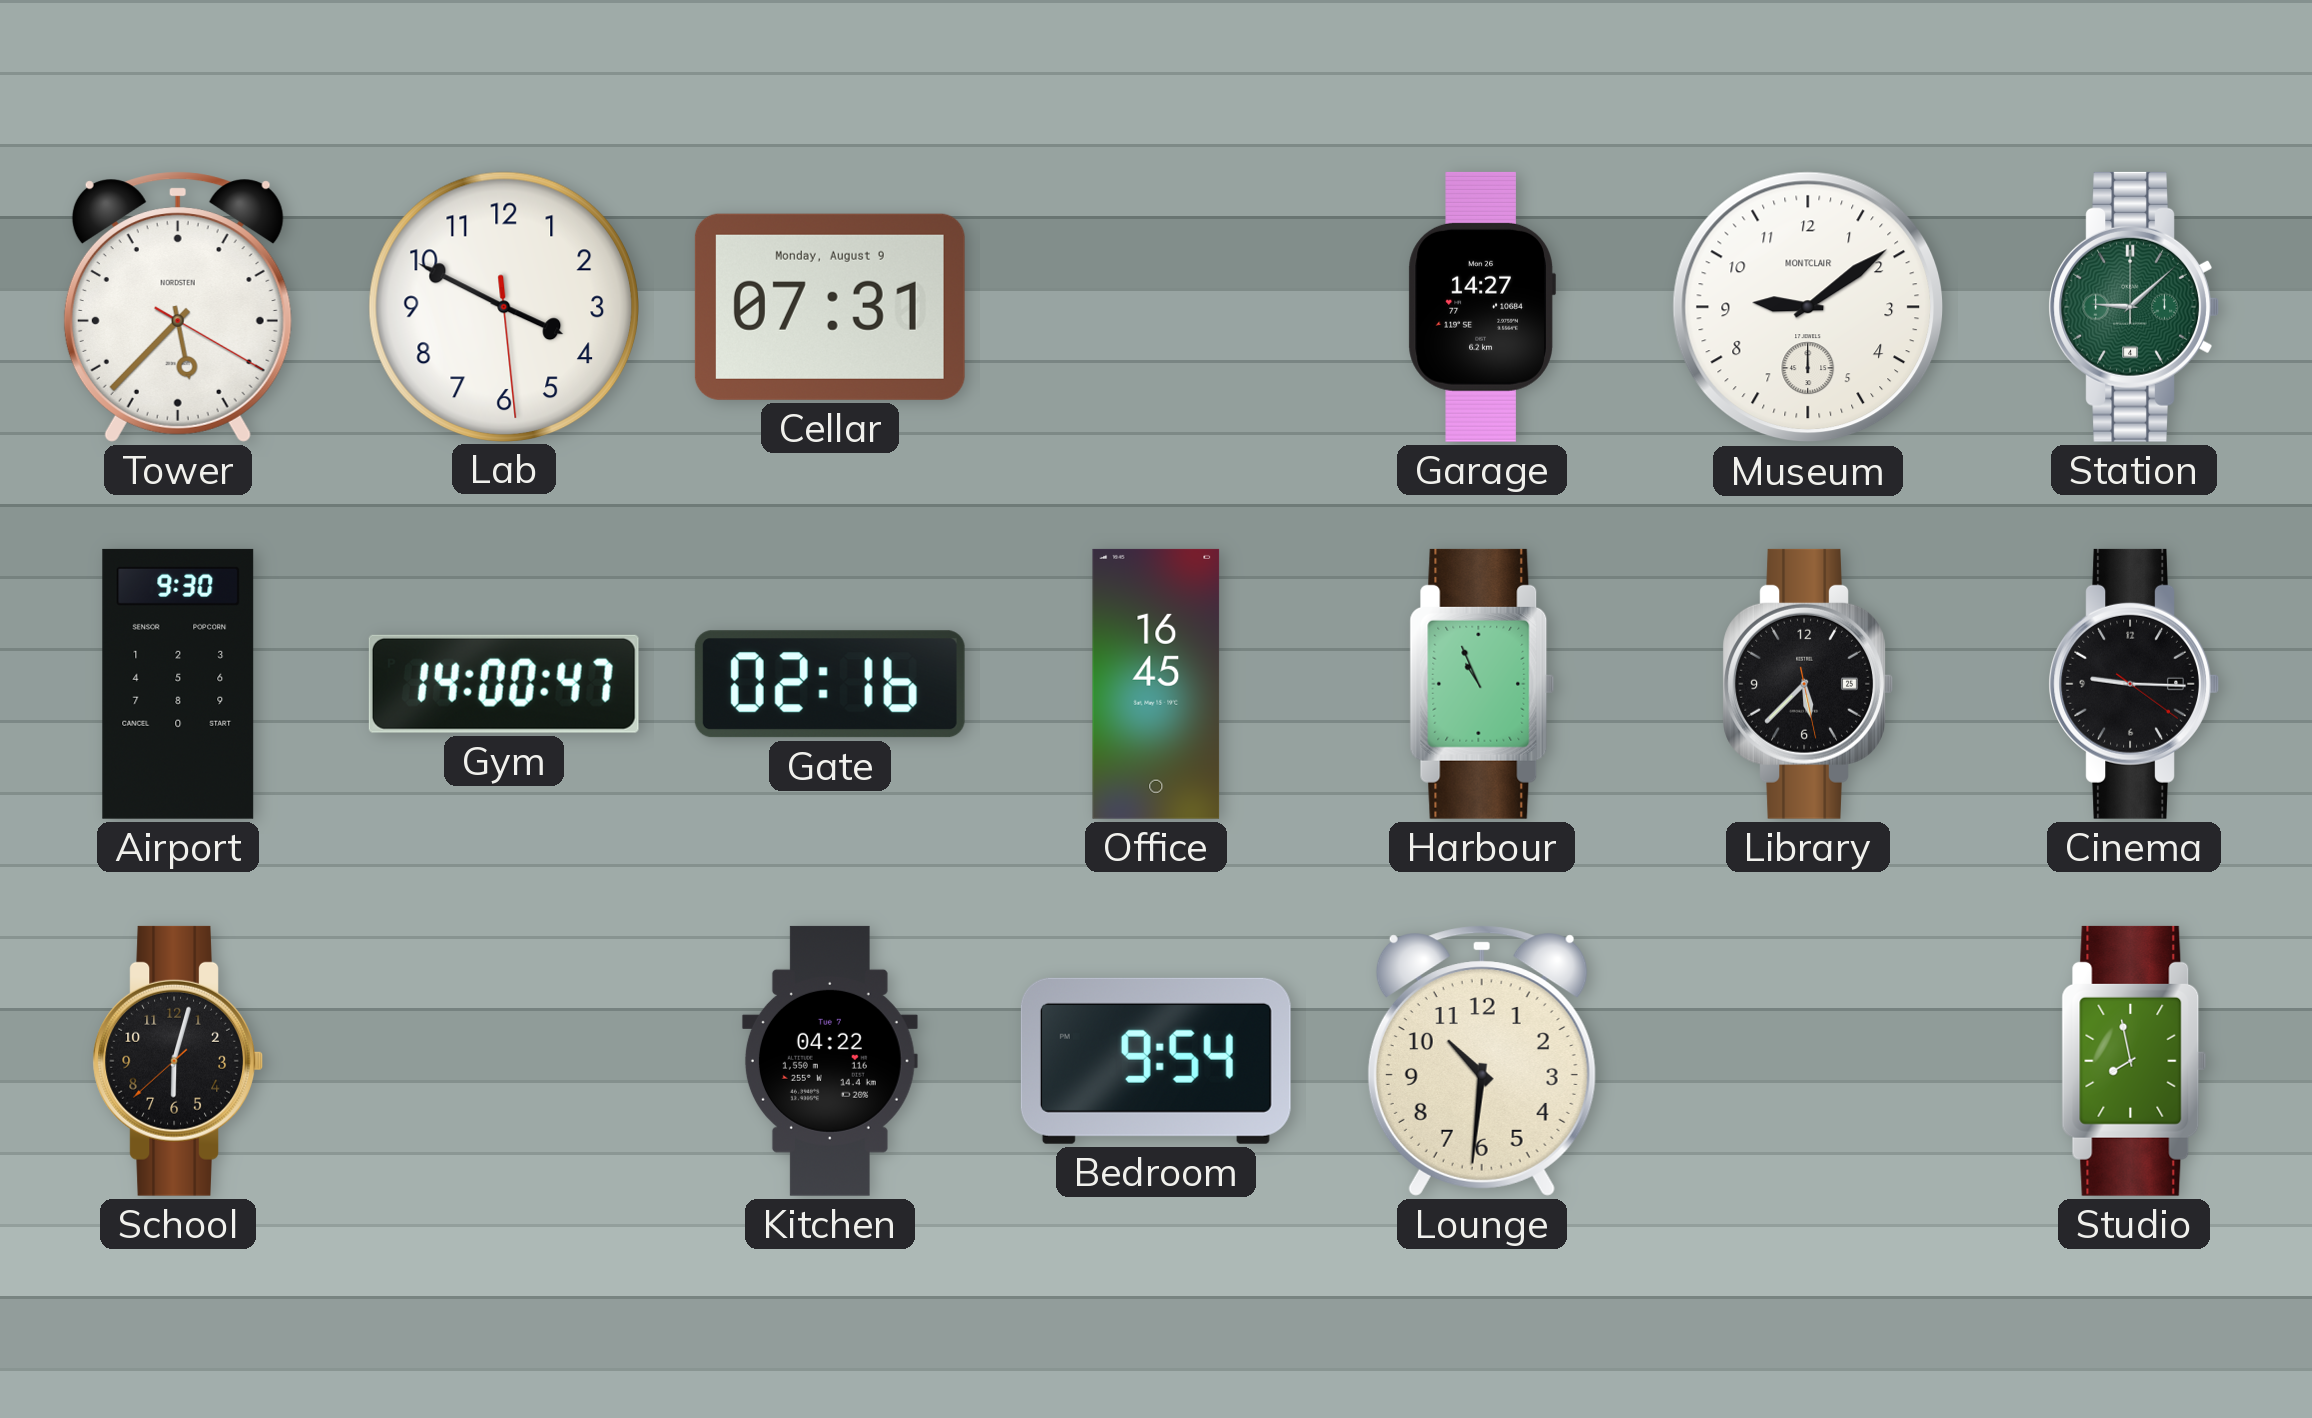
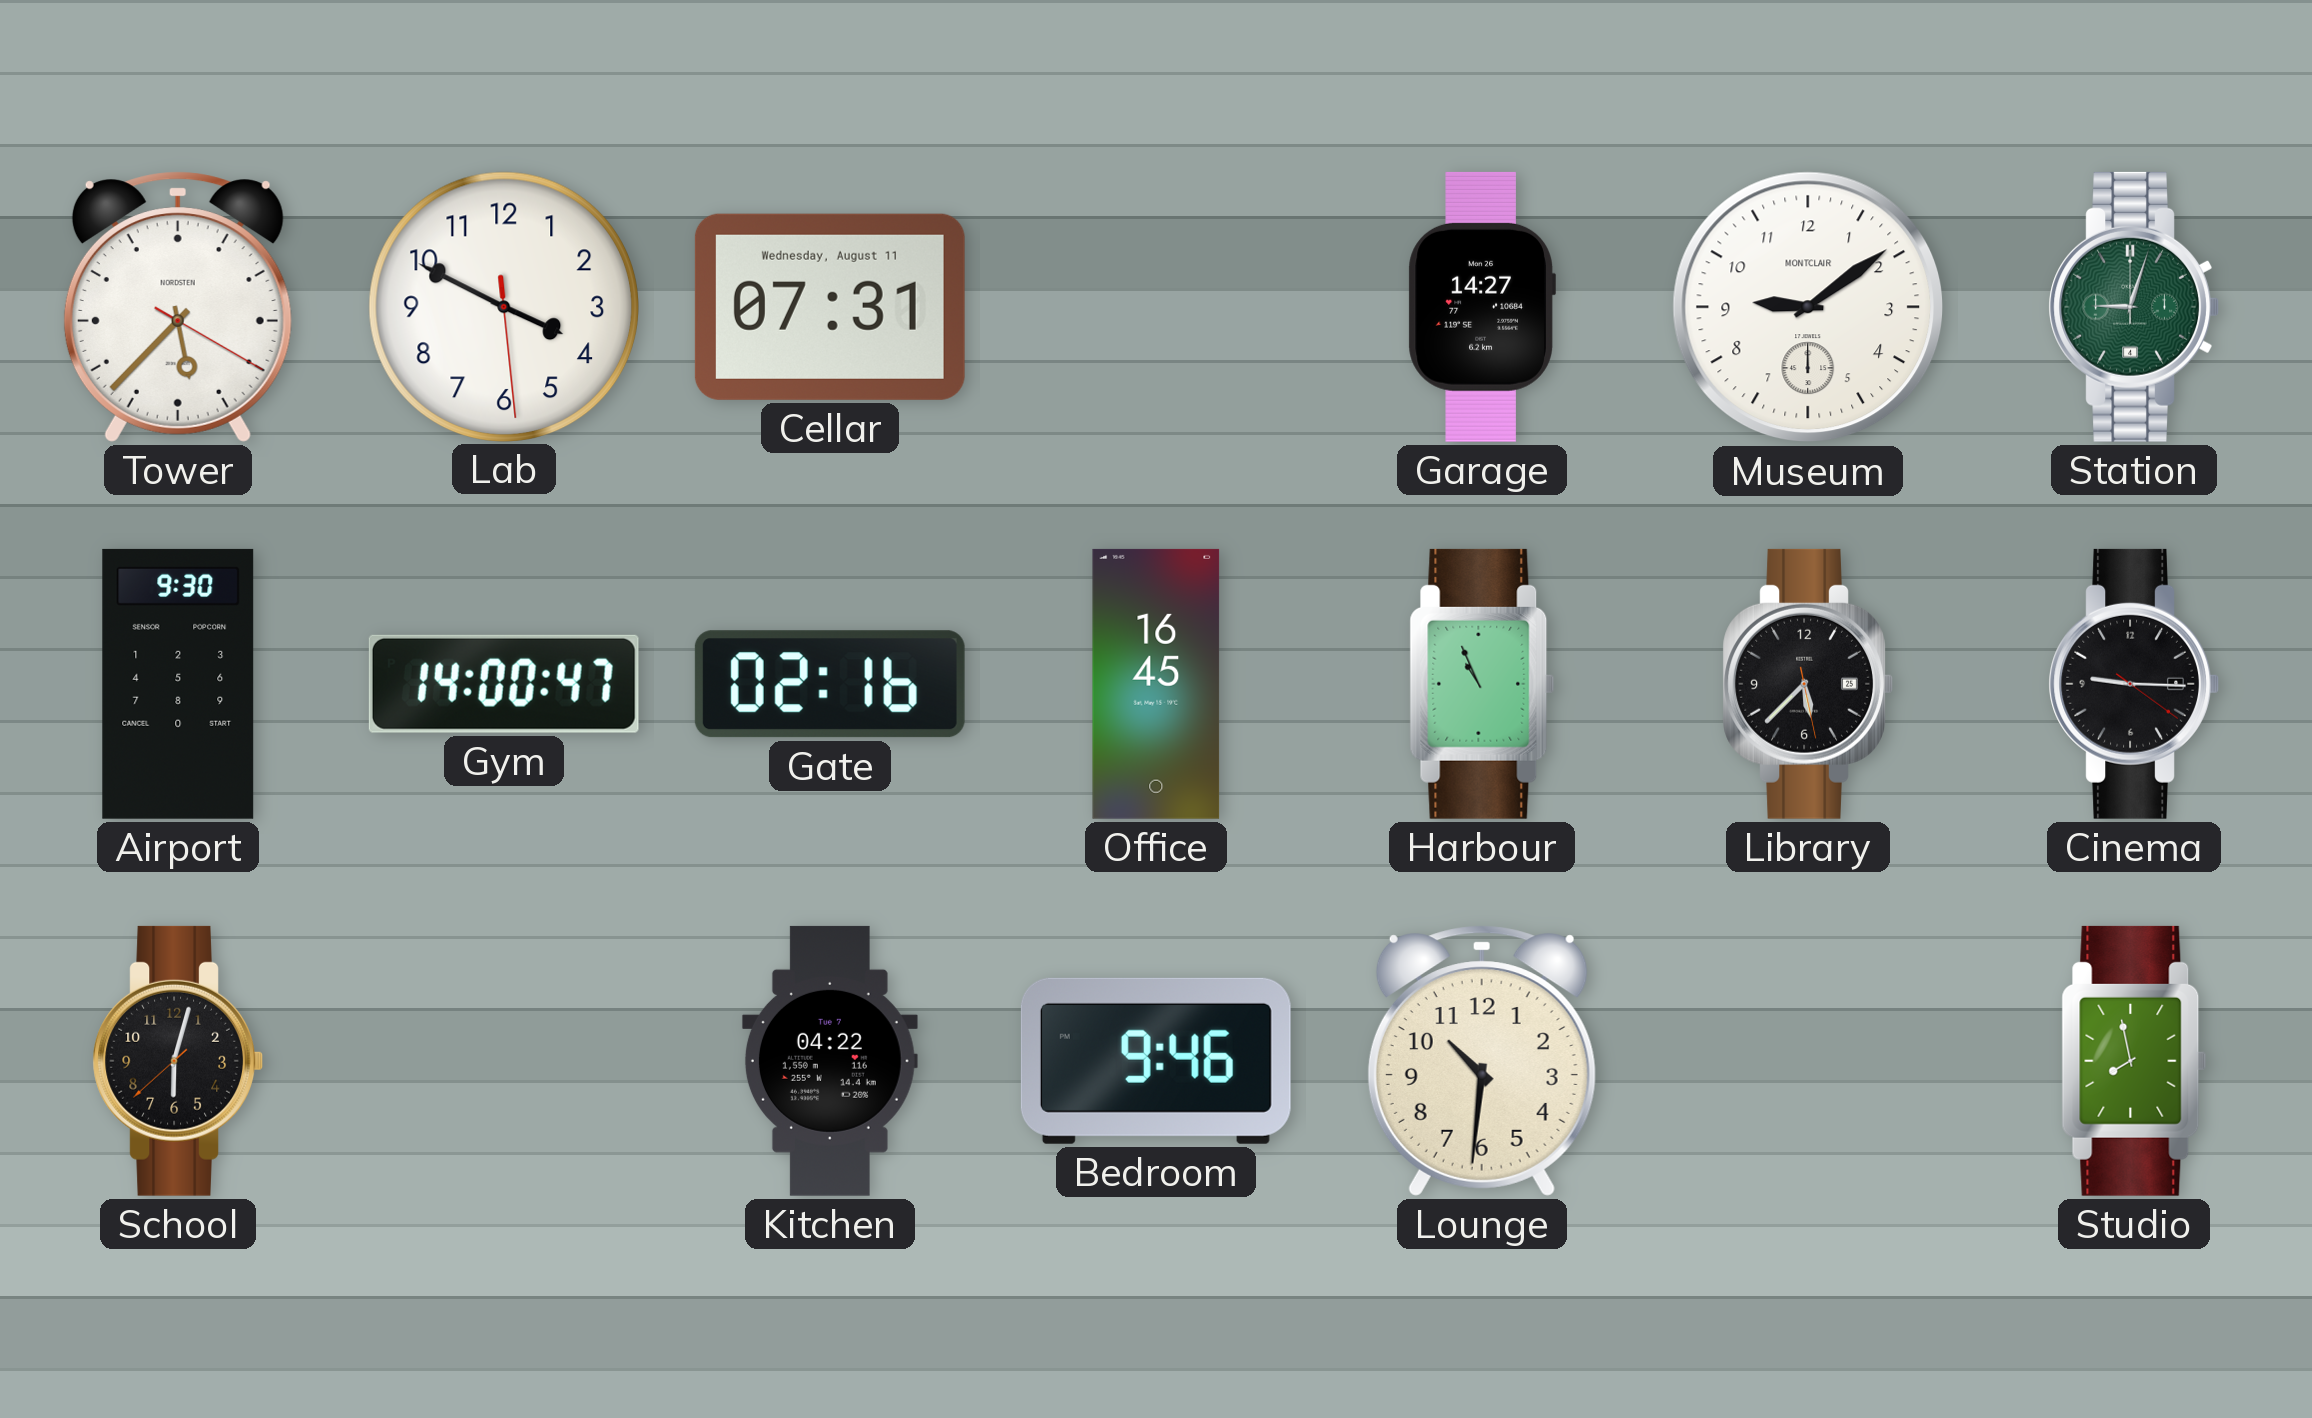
Cellar date: Monday, August 9 -> Wednesday, August 11 (830, 307)
Station: 9:08 -> 9:03 (2134, 307)
Bedroom: 9:54 -> 9:46 (1156, 1061)
